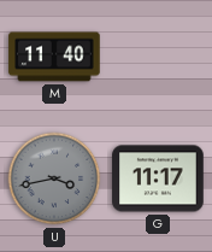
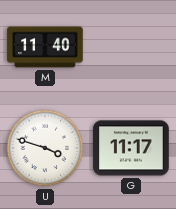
U: 3:43 -> 3:48 (45, 148)
U dial: grey -> white (45, 148)
